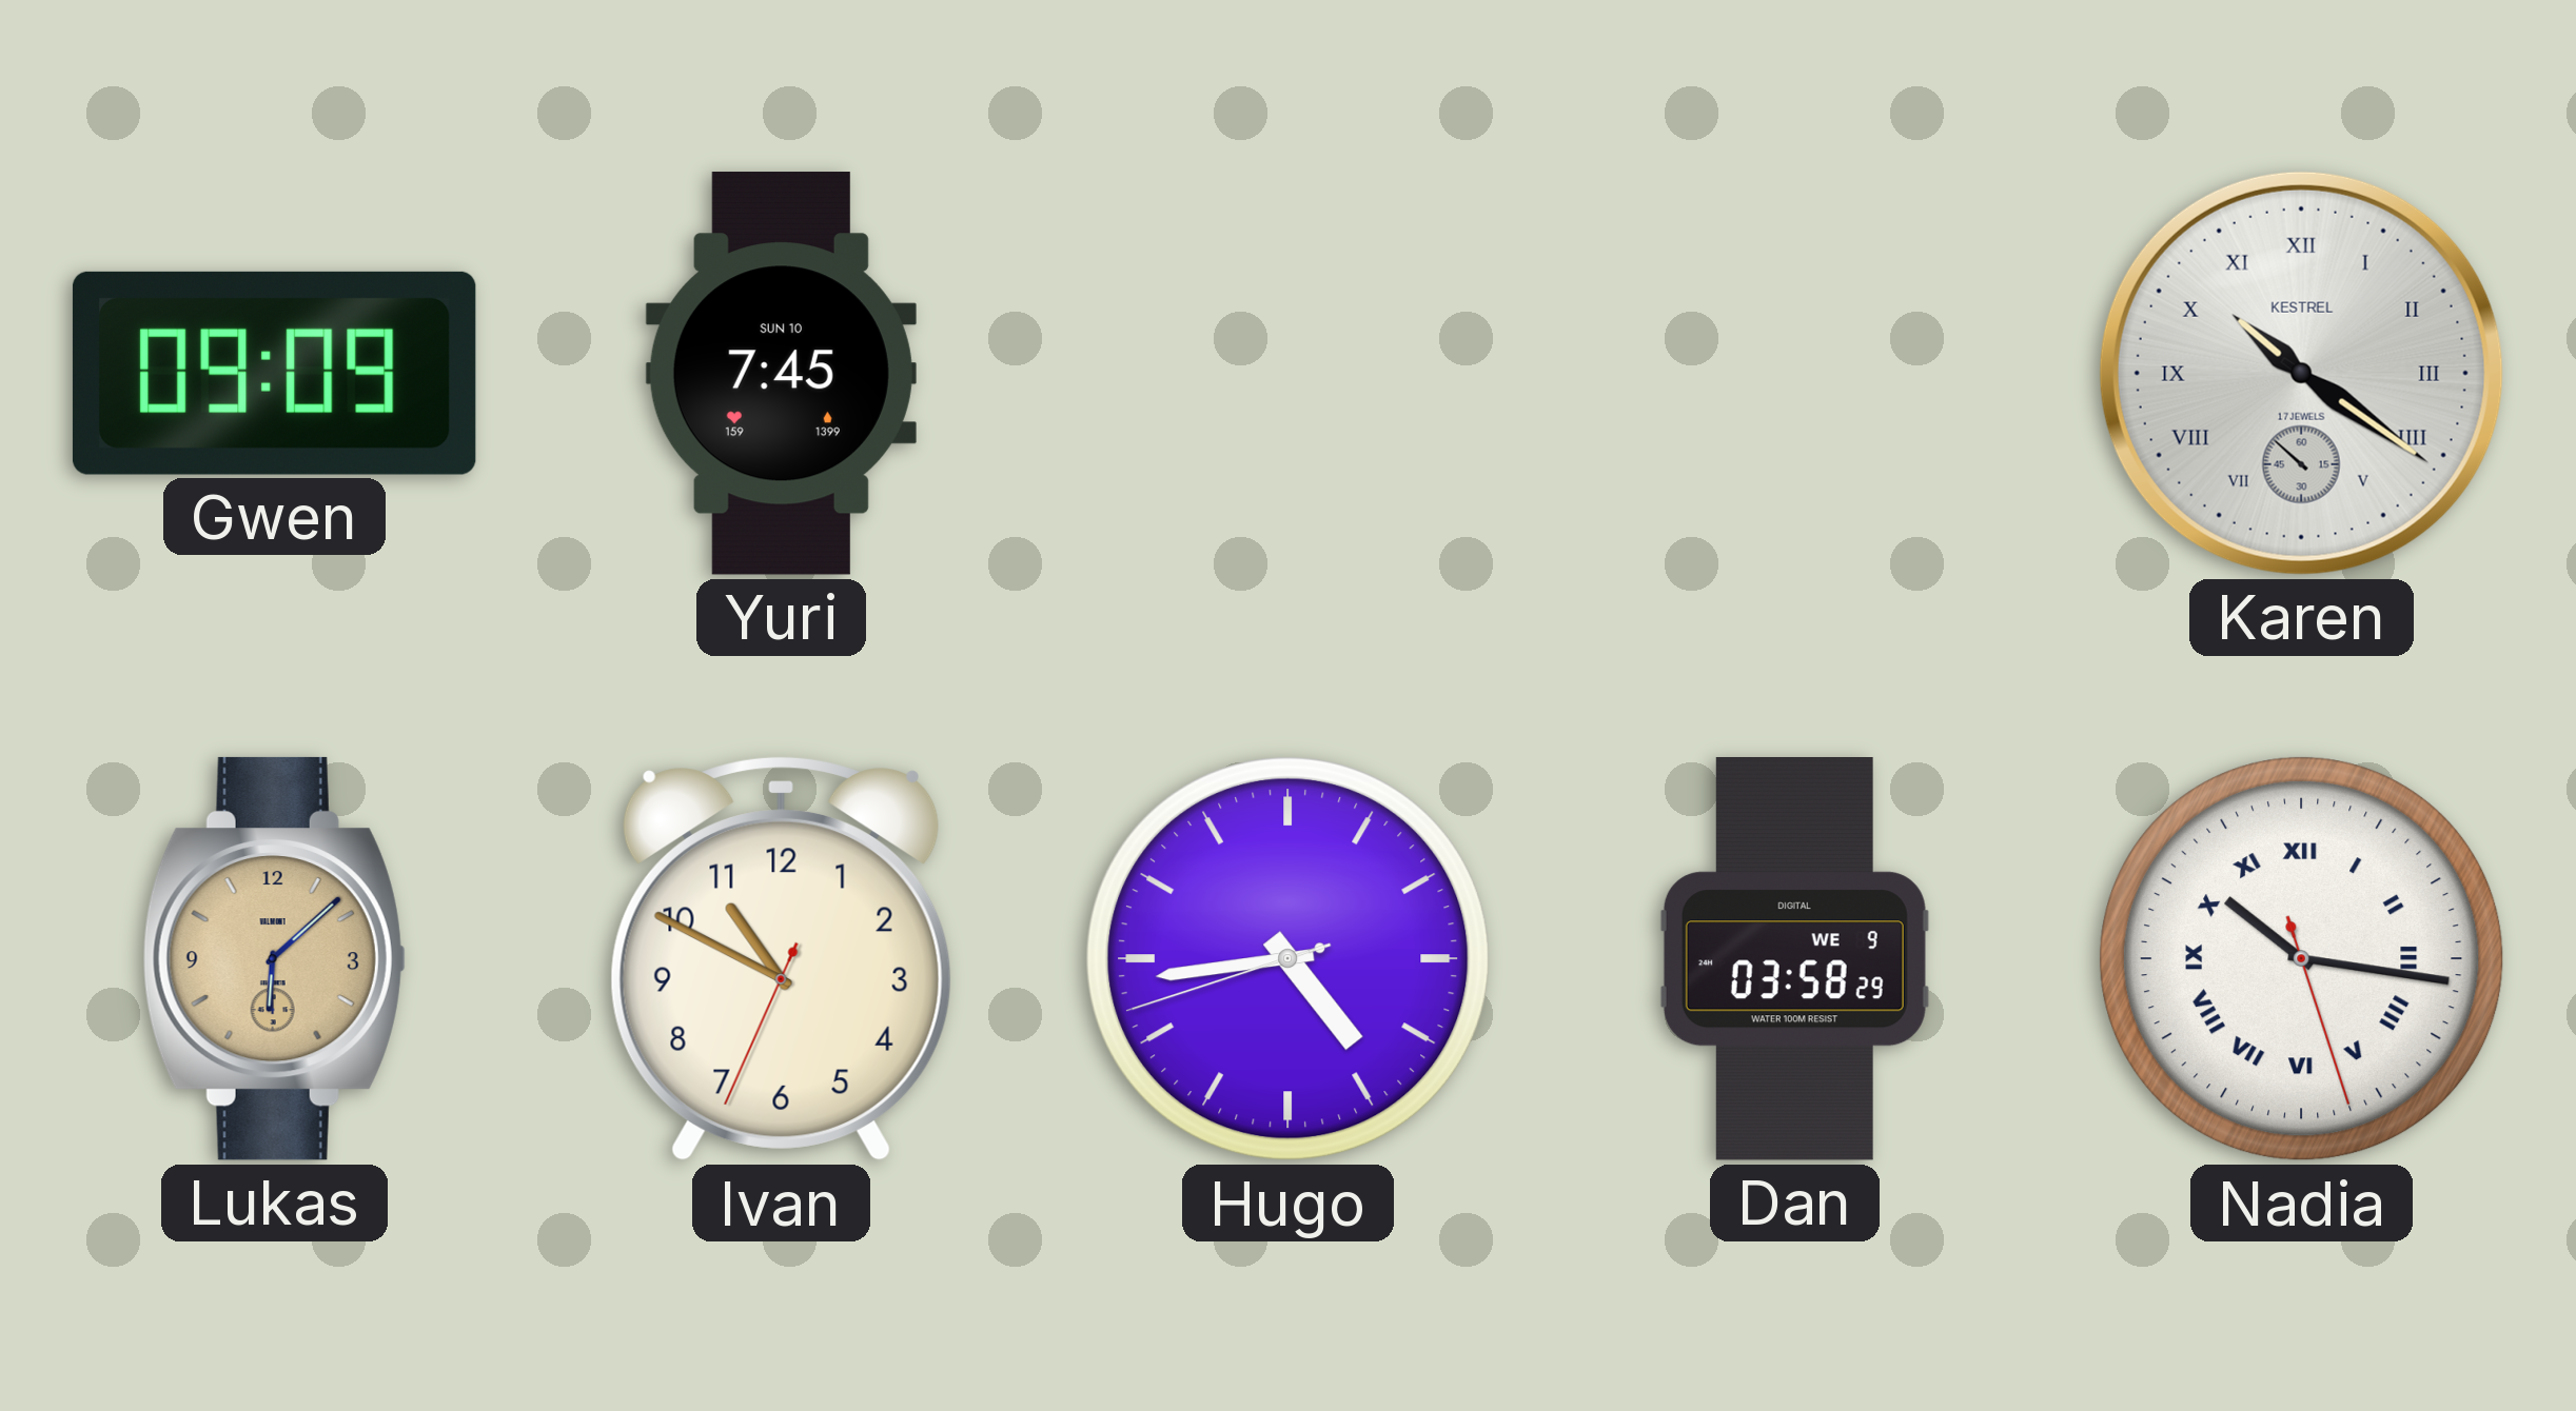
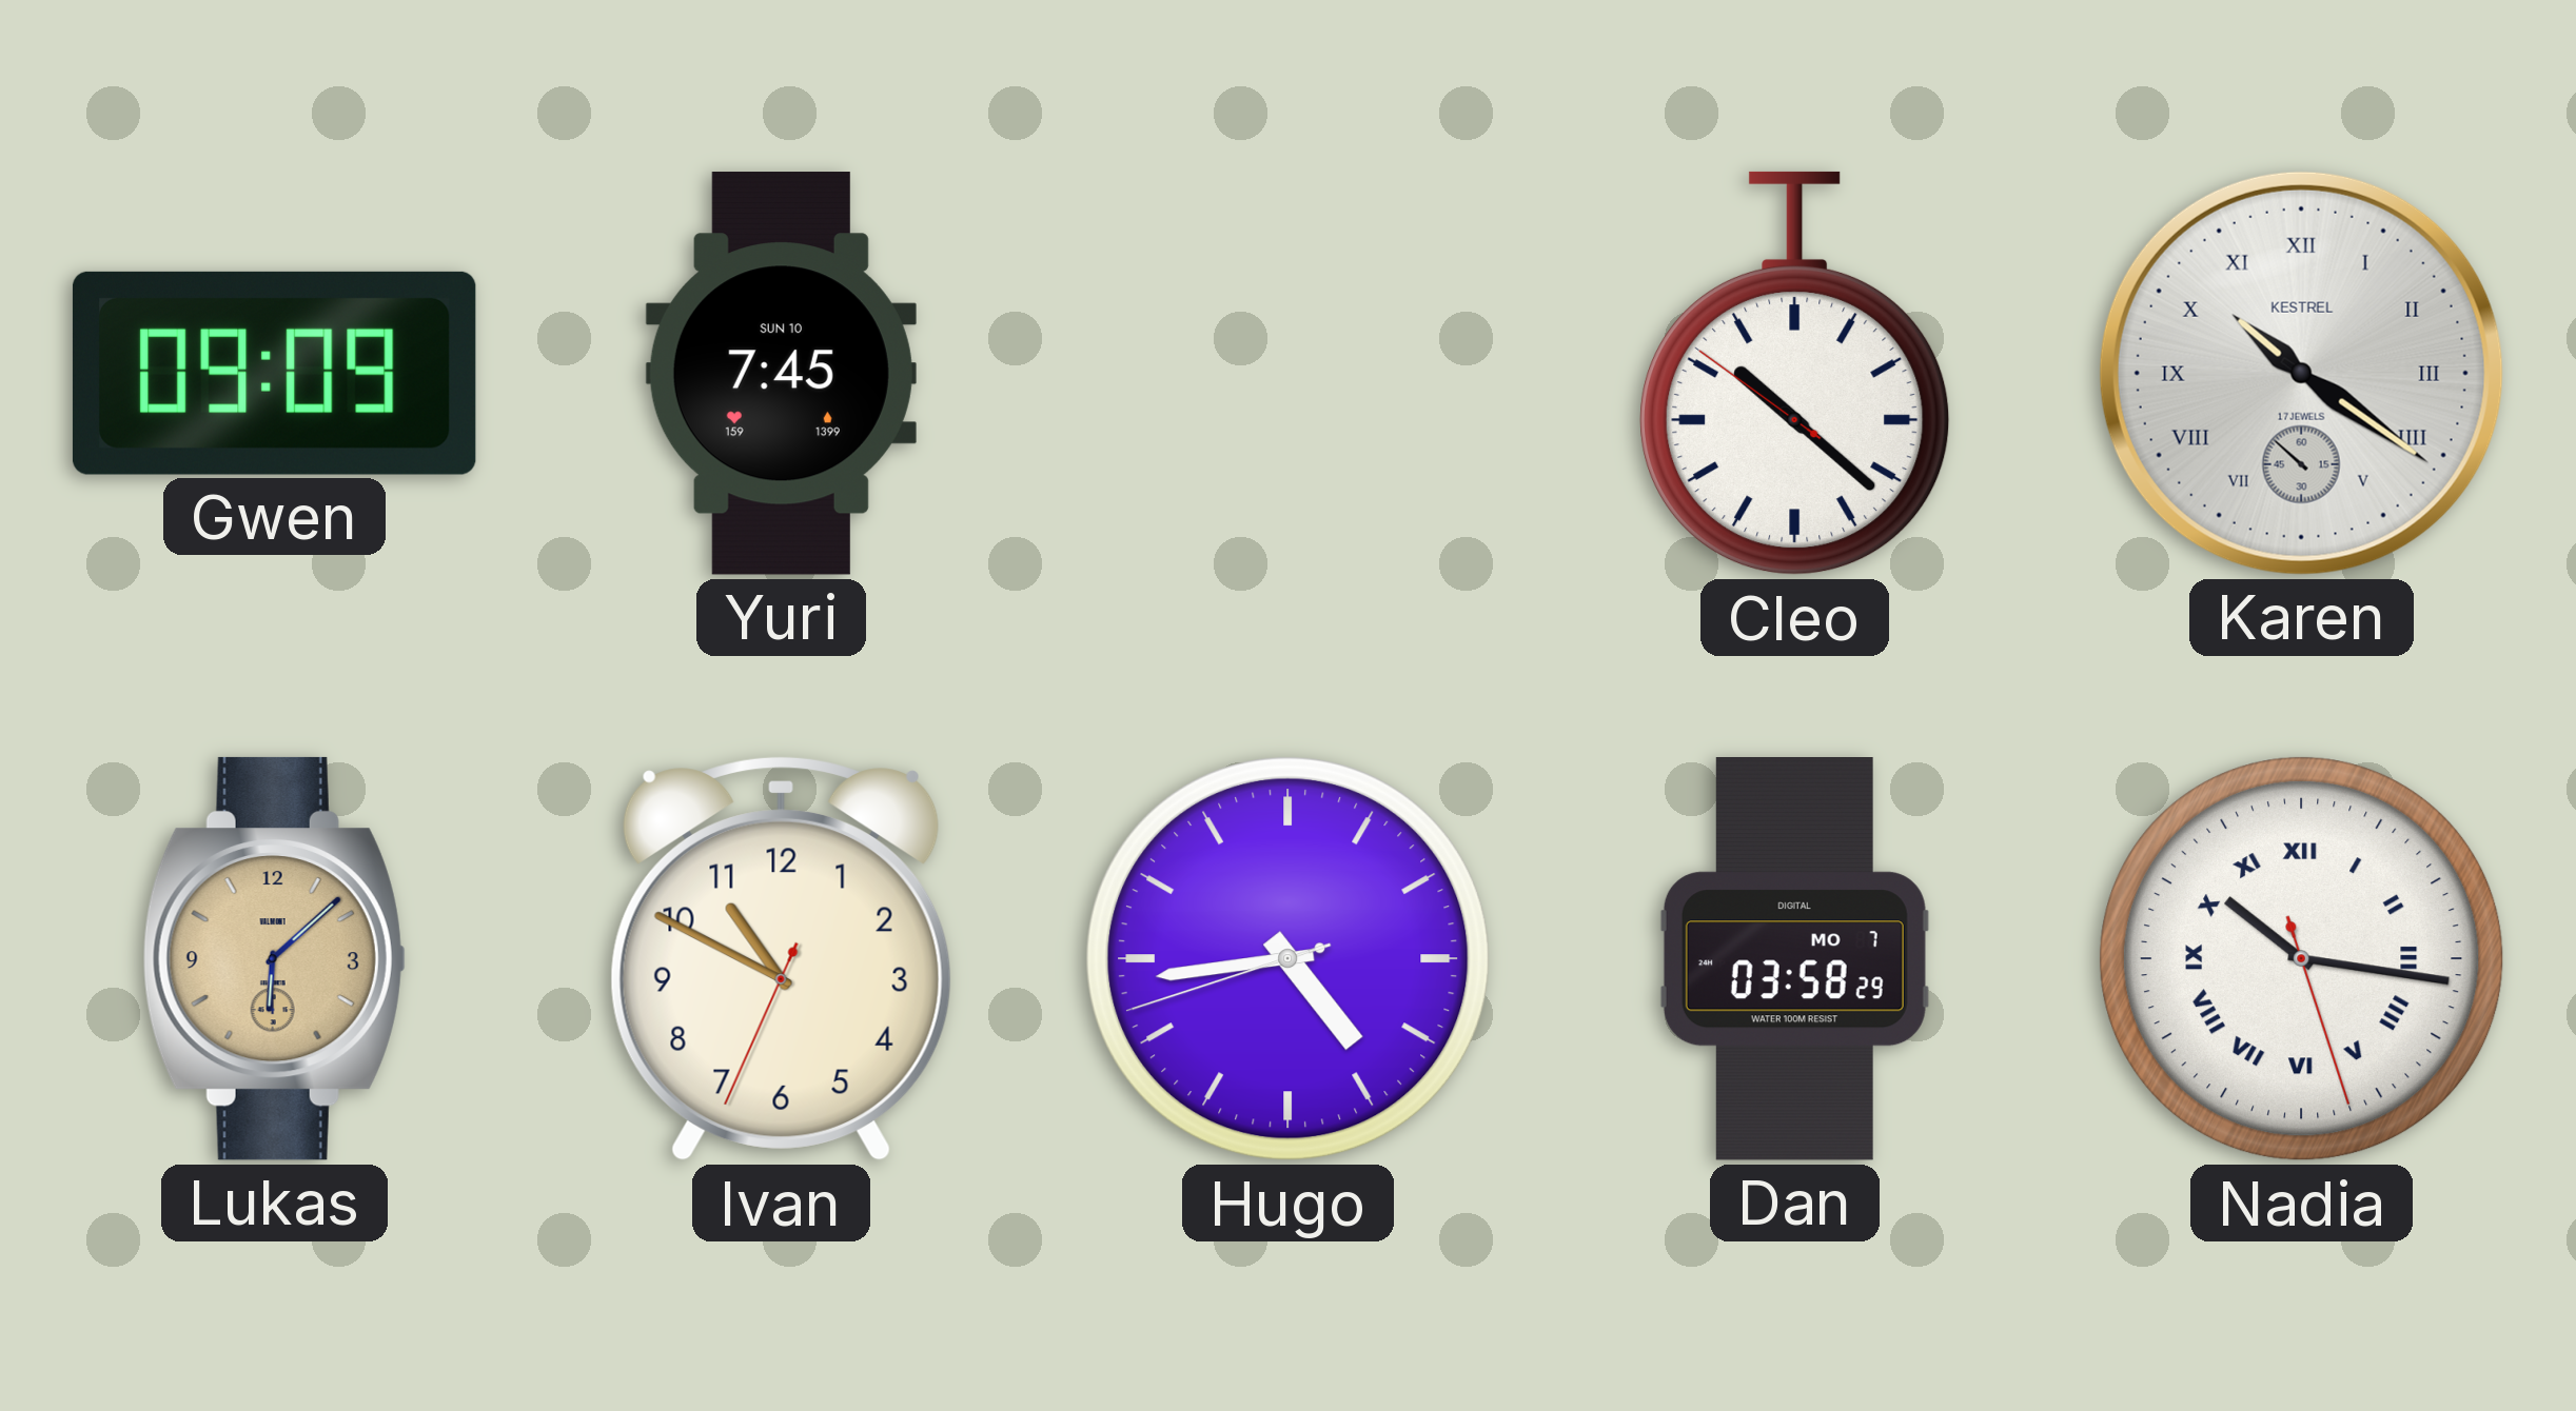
Cleo: none -> 10:21 (1795, 374)
Dan date: WE 9 -> MO 7 (1794, 959)
